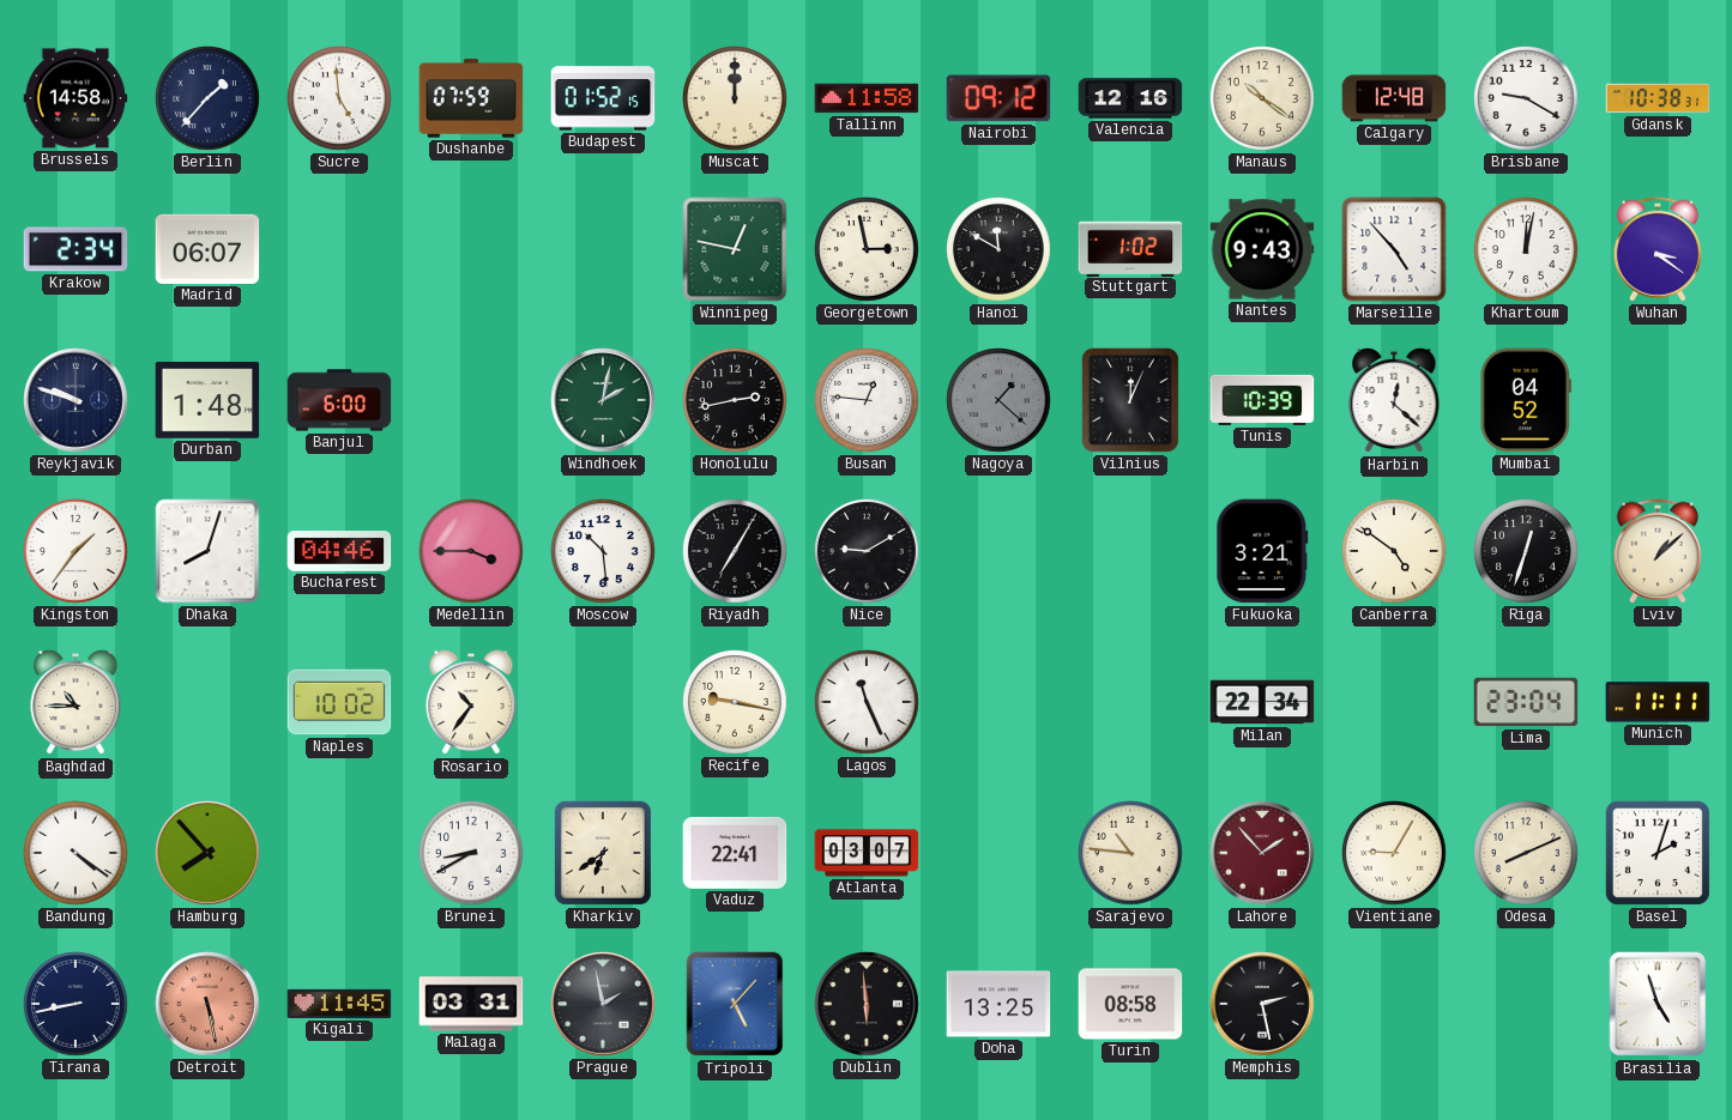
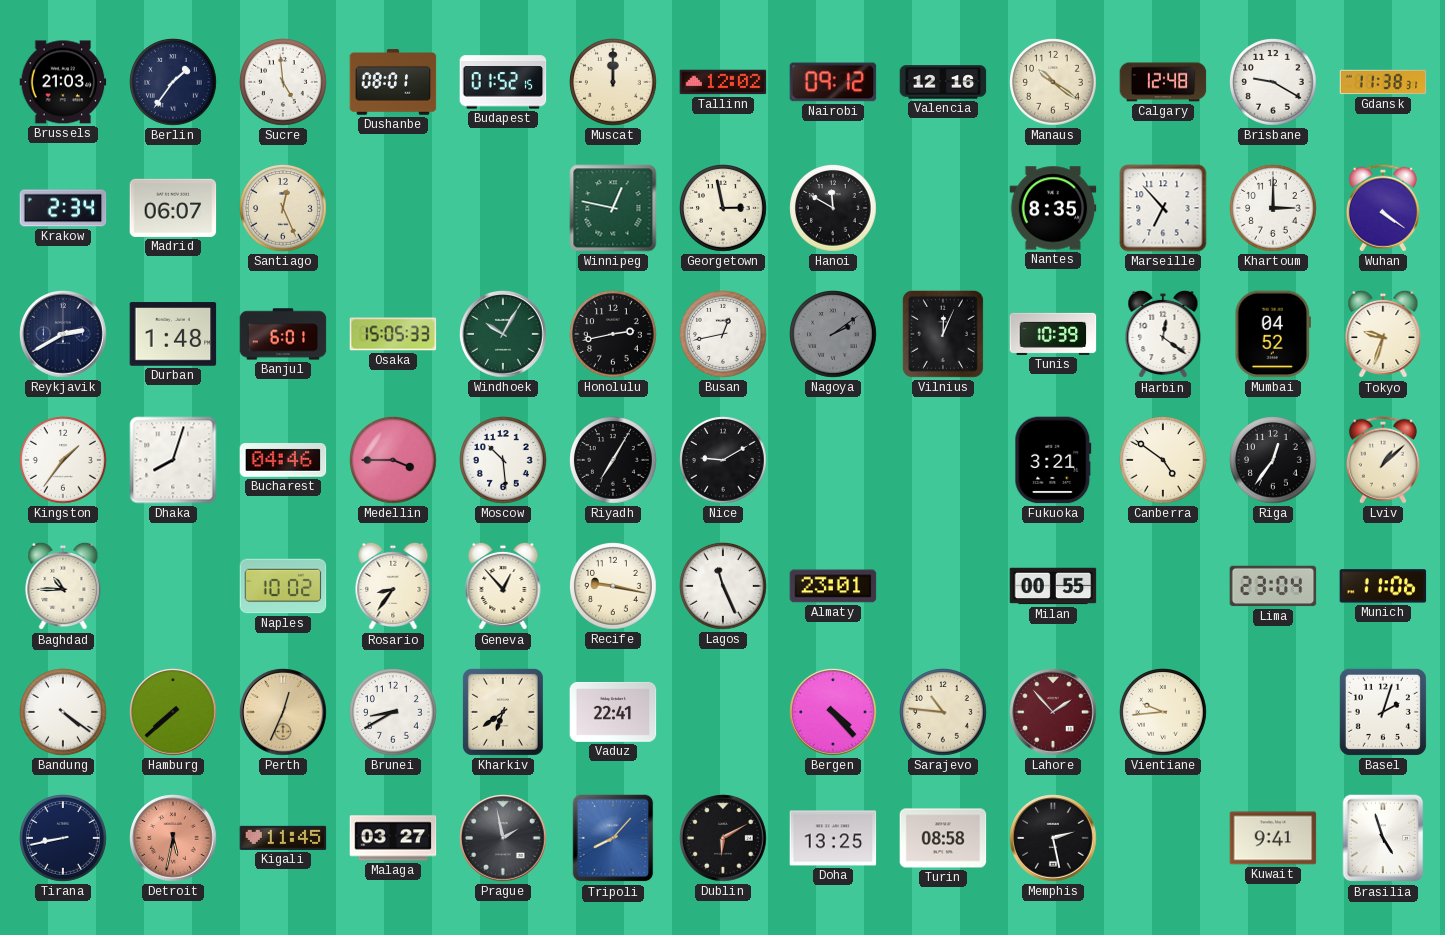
Brussels: 14:58 -> 21:03 (63, 82)
Berlin: 1:37 -> 1:36 (174, 83)
Dushanbe: 07:59 -> 08:01 (393, 82)
Tallinn: 11:58 -> 12:02 (723, 82)
Gdansk: 10:38 -> 11:38 (1383, 82)
Santiago: none -> 12:26 (284, 209)
Stuttgart: 1:02 -> none (1130, 248)
Nantes: 9:43 -> 8:35 (1053, 208)
Marseille: 4:53 -> 6:53 (1163, 208)
Khartoum: 12:02 -> 3:00 (1274, 209)
Wuhan: 3:21 -> 4:21 (1383, 208)
Reykjavik: 9:48 -> 2:40 (63, 334)
Banjul: 6:00 -> 6:01 (283, 334)
Osaka: none -> 15:05 (393, 334)
Windhoek: 2:02 -> 10:05 (503, 334)
Busan: 12:46 -> 12:43 (724, 335)
Nagoya: 1:22 -> 2:09 (834, 335)
Harbin: 12:22 -> 12:21 (1163, 334)
Tokyo: none -> 9:33 (1383, 334)
Riga: 12:33 -> 12:36 (1274, 461)
Rosario: 10:36 -> 8:36 (393, 586)
Geneva: none -> 12:53 (503, 586)
Almaty: none -> 23:01 (833, 586)
Milan: 22:34 -> 00:55 (1053, 586)
Munich: 11:11 -> 11:06 (1383, 586)
Hamburg: 7:53 -> 7:38 (173, 712)
Perth: none -> 12:34 (283, 712)
Atlanta: 03:07 -> none (867, 853)
Bergen: none -> 4:23 (833, 712)
Vientiane: 9:05 -> 9:44 (1164, 713)
Odesa: 8:11 -> none (1527, 854)
Detroit: 5:28 -> 5:32 (173, 838)
Malaga: 03:31 -> 03:27 (393, 838)
Tripoli: 5:07 -> 8:07 (613, 838)
Dublin: 5:59 -> 6:10 (723, 838)
Kuwait: none -> 9:41 (1273, 838)
